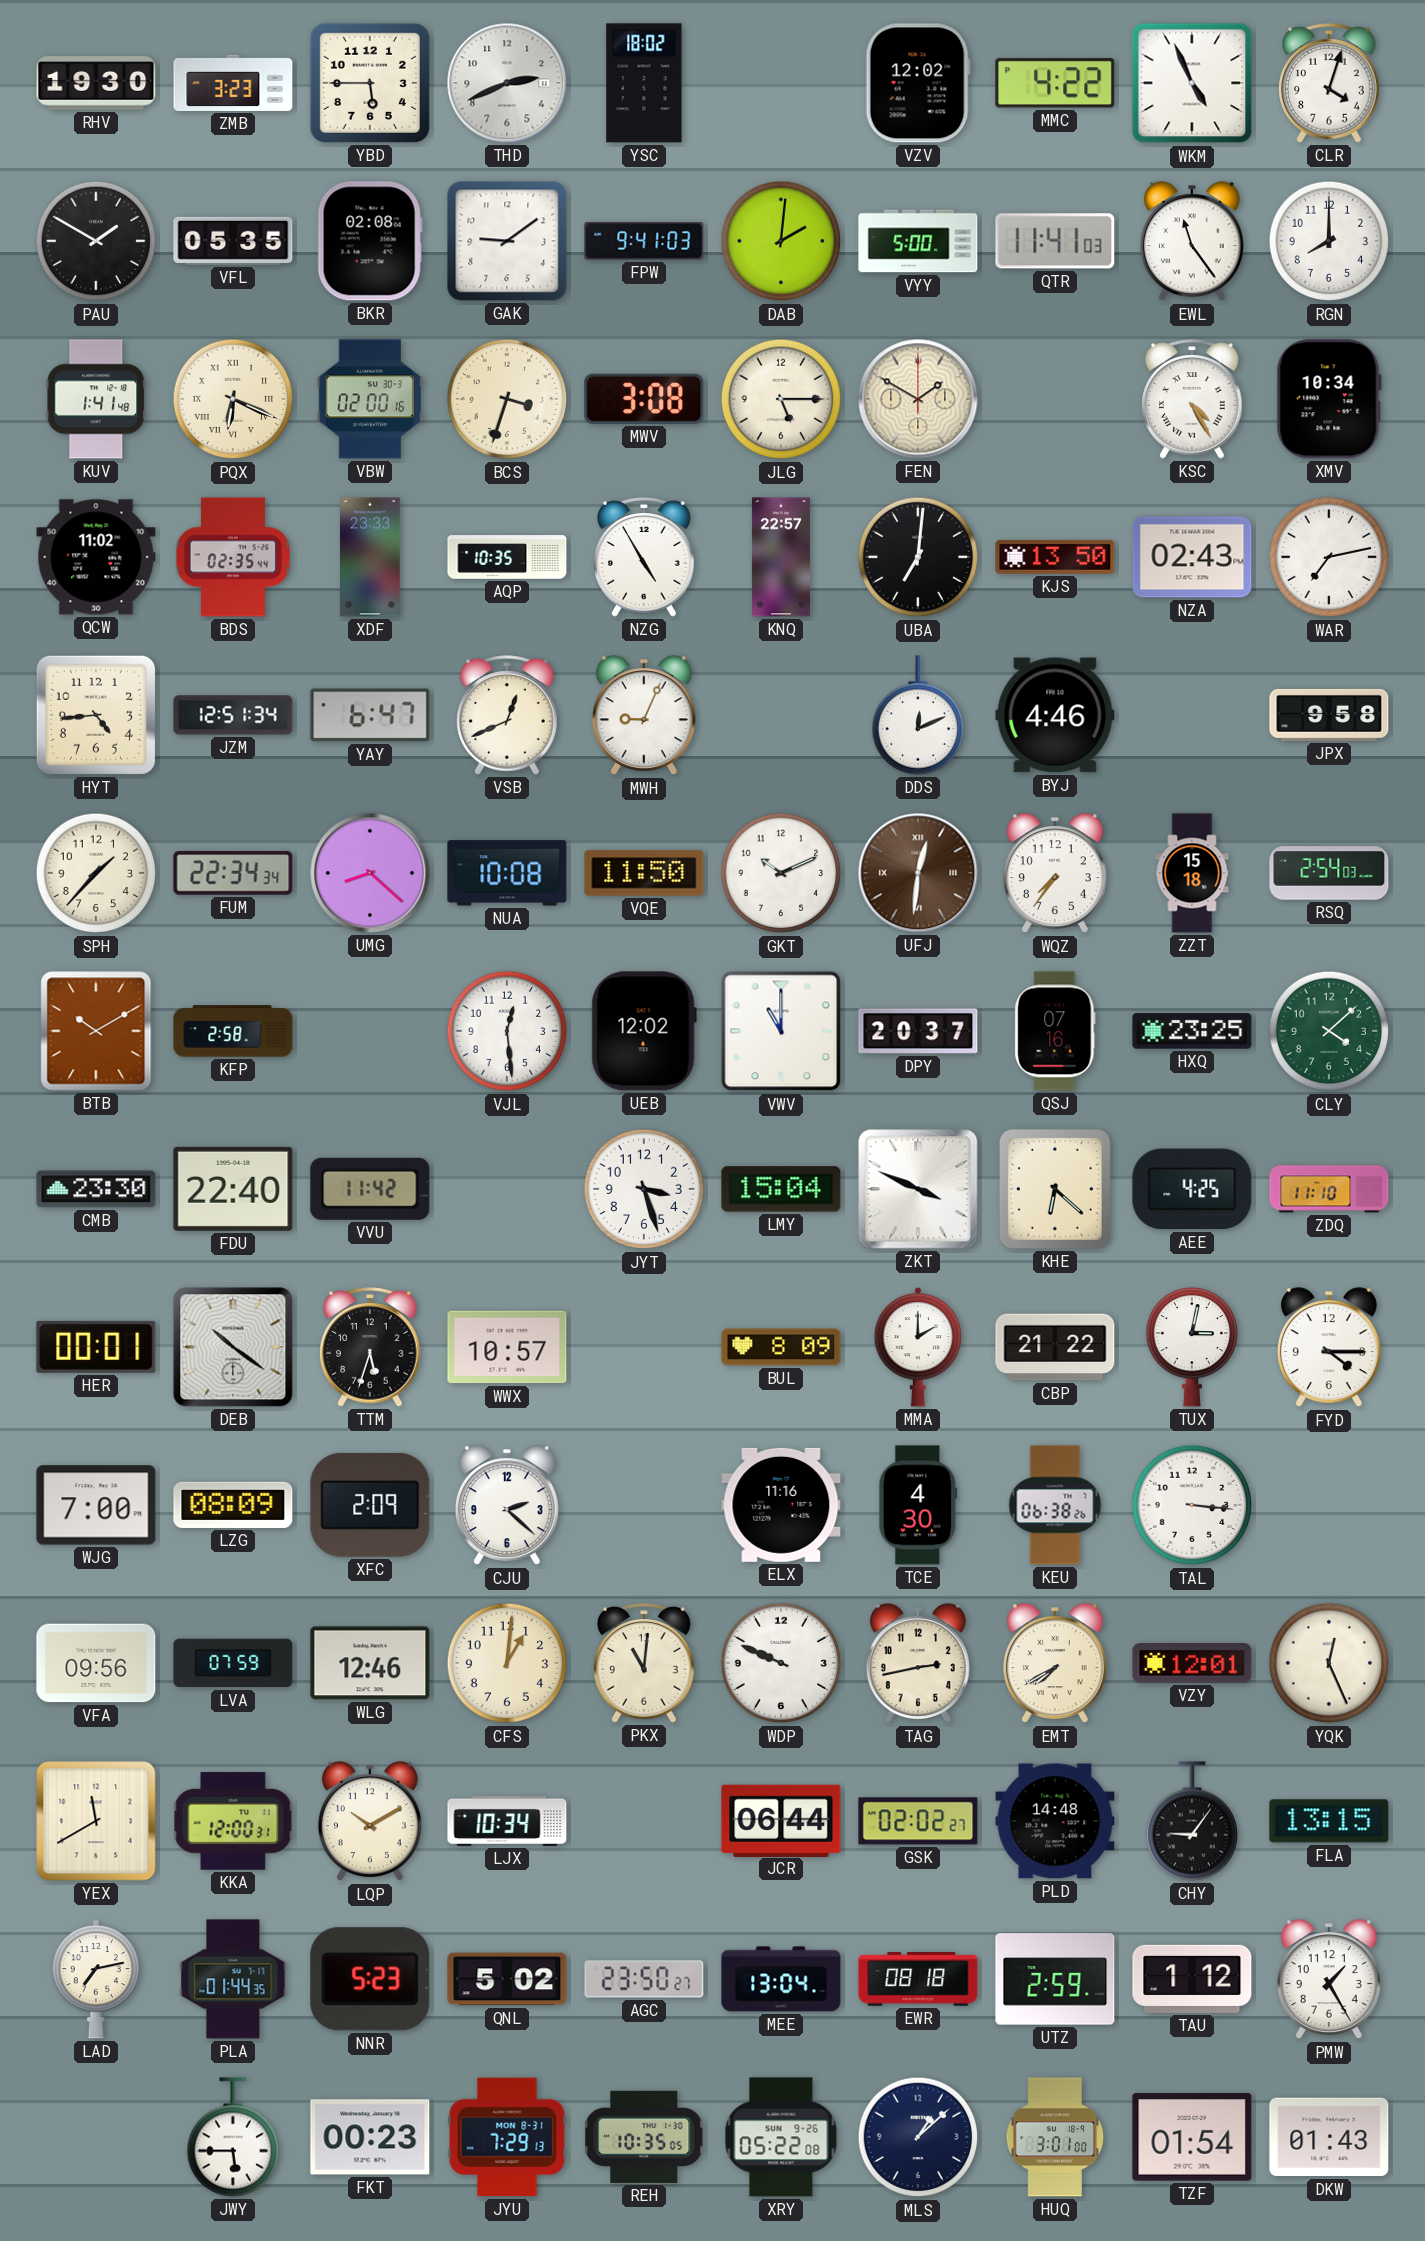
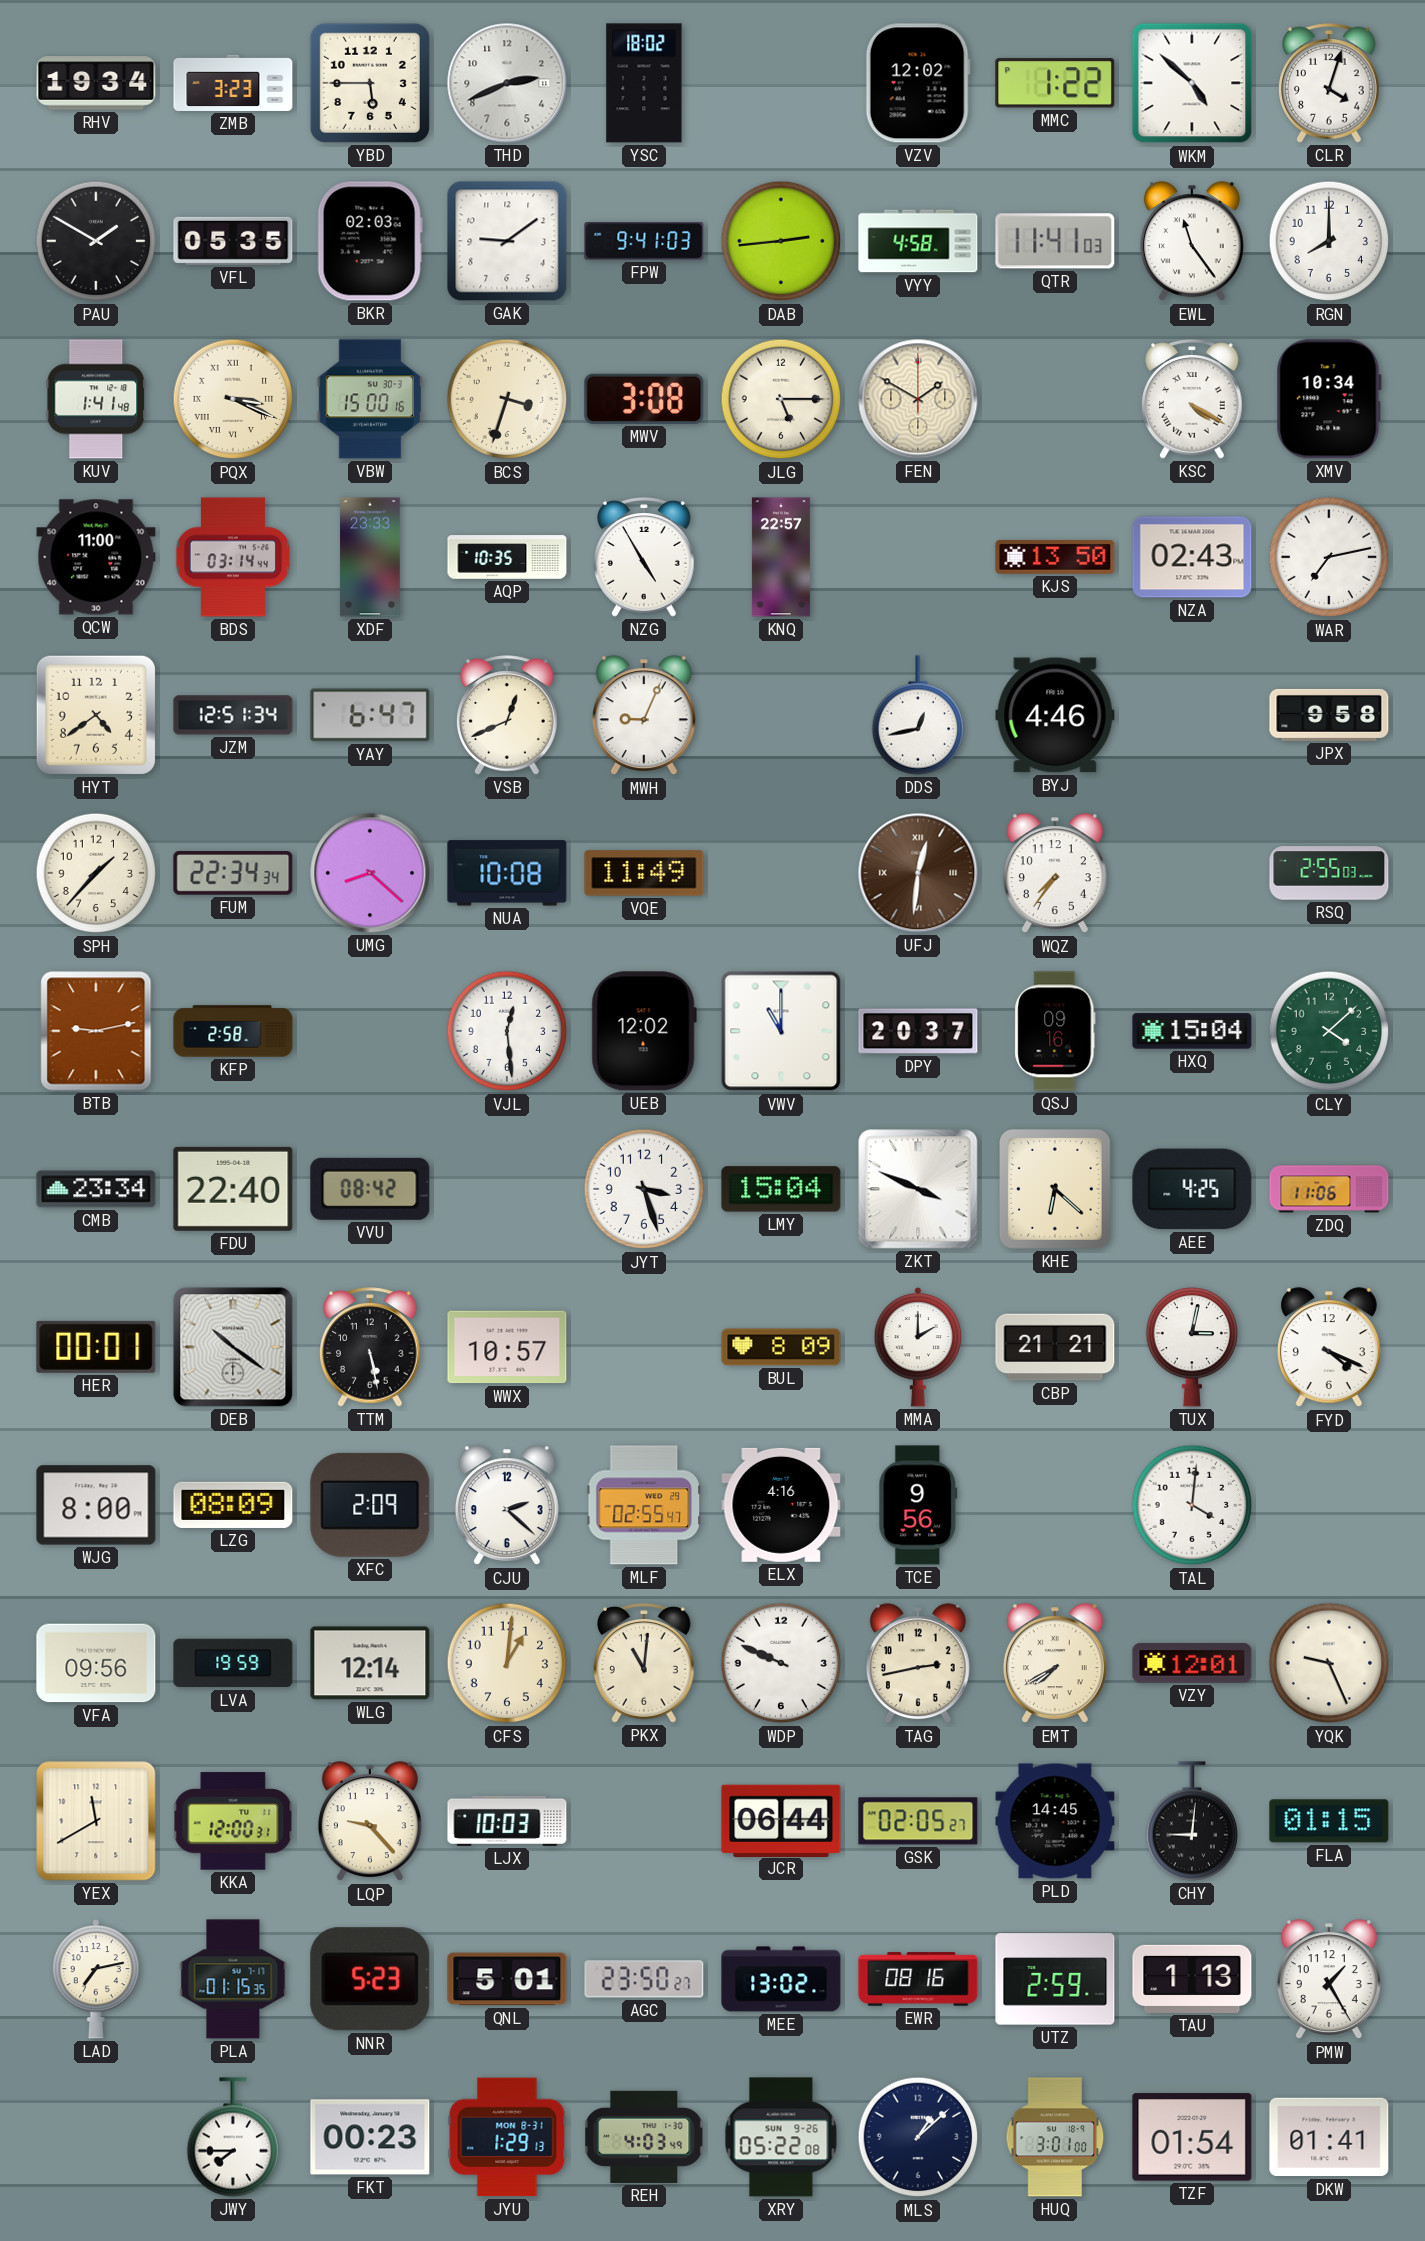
RHV: 19:30 -> 19:34 (96, 83)
MMC: 4:22 -> 1:22 (1055, 83)
WKM: 4:56 -> 4:52 (1192, 83)
BKR: 02:08 -> 02:03 (370, 241)
DAB: 2:01 -> 2:44 (781, 241)
VYY: 5:00 -> 4:58 (918, 241)
PQX: 6:19 -> 3:19 (233, 399)
VBW: 02:00 -> 15:00 (370, 399)
KSC: 4:25 -> 4:20 (1192, 399)
QCW: 11:02 -> 11:00 (96, 557)
BDS: 02:35 -> 03:14 (233, 557)
UBA: 7:01 -> none (918, 557)
HYT: 4:44 -> 4:39 (96, 715)
DDS: 12:11 -> 12:43 (917, 715)
VQE: 11:50 -> 11:49 (644, 873)
GKT: 10:11 -> none (781, 873)
ZZT: 15:18 -> none (1192, 873)
RSQ: 2:54 -> 2:55 (1329, 873)
BTB: 10:10 -> 9:13 (96, 1031)
QSJ: 07:16 -> 09:16 (1055, 1031)
HXQ: 23:25 -> 15:04 (1192, 1031)
CMB: 23:30 -> 23:34 (96, 1189)
VVU: 11:42 -> 08:42 (370, 1189)
ZDQ: 11:10 -> 11:06 (1329, 1189)
TTM: 5:33 -> 5:28 (370, 1347)
CBP: 21:22 -> 21:21 (1055, 1347)
FYD: 4:15 -> 4:19 (1329, 1348)
WJG: 7:00 -> 8:00 (96, 1505)
MLF: none -> 02:55 (644, 1505)
ELX: 11:16 -> 4:16 (781, 1505)
TCE: 4:30 -> 9:56 (918, 1505)
KEU: 06:38 -> none (1055, 1505)
TAL: 3:16 -> 4:01 (1192, 1505)
LVA: 07:59 -> 19:59 (233, 1663)
WLG: 12:46 -> 12:14 (370, 1663)
YQK: 12:26 -> 9:26 (1329, 1663)
LQP: 10:10 -> 9:23 (370, 1822)
LJX: 10:34 -> 10:03 (507, 1821)
GSK: 02:02 -> 02:05 (918, 1821)
PLD: 14:48 -> 14:45 (1055, 1821)
CHY: 9:06 -> 9:01 (1191, 1821)
FLA: 13:15 -> 01:15 (1329, 1821)
PLA: 01:44 -> 01:15 (233, 1979)
QNL: 5:02 -> 5:01 (507, 1979)
MEE: 13:04 -> 13:02 (781, 1979)
EWR: 08:18 -> 08:16 (918, 1979)
TAU: 1:12 -> 1:13 (1192, 1979)
JWY: 5:45 -> 7:45 (232, 2137)
JYU: 7:29 -> 1:29 (507, 2137)
REH: 10:35 -> 4:03 (645, 2137)
DKW: 01:43 -> 01:41 (1329, 2137)
